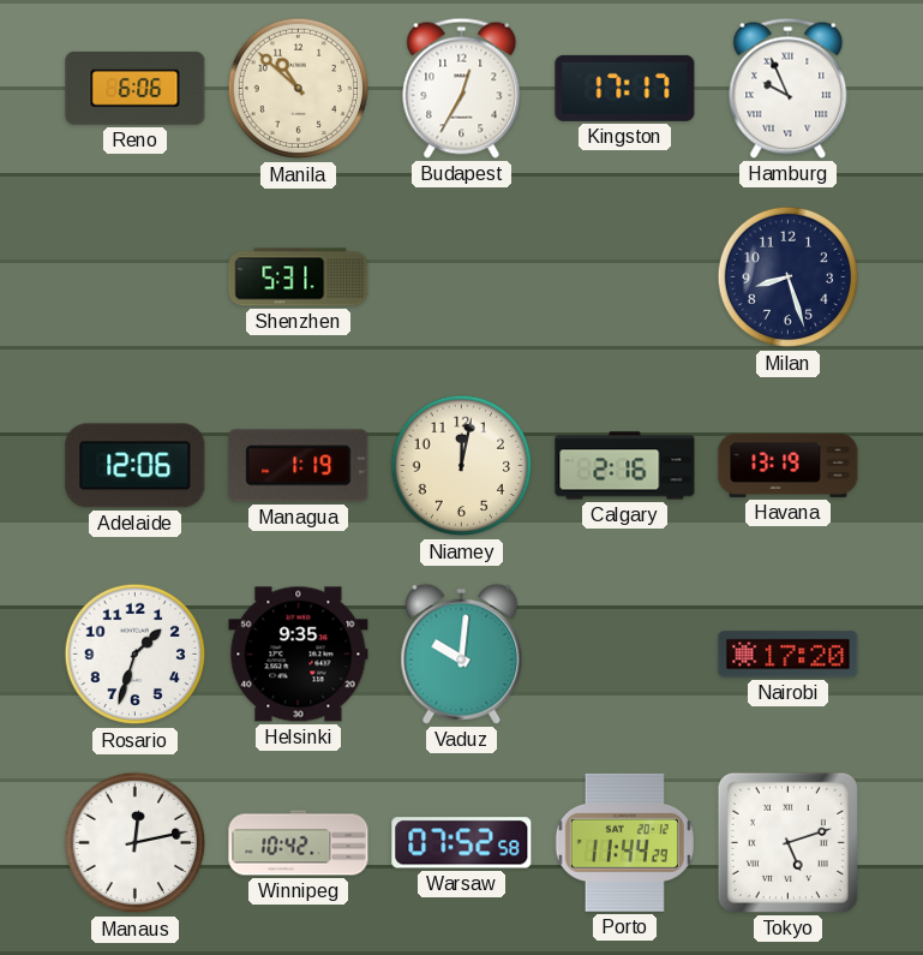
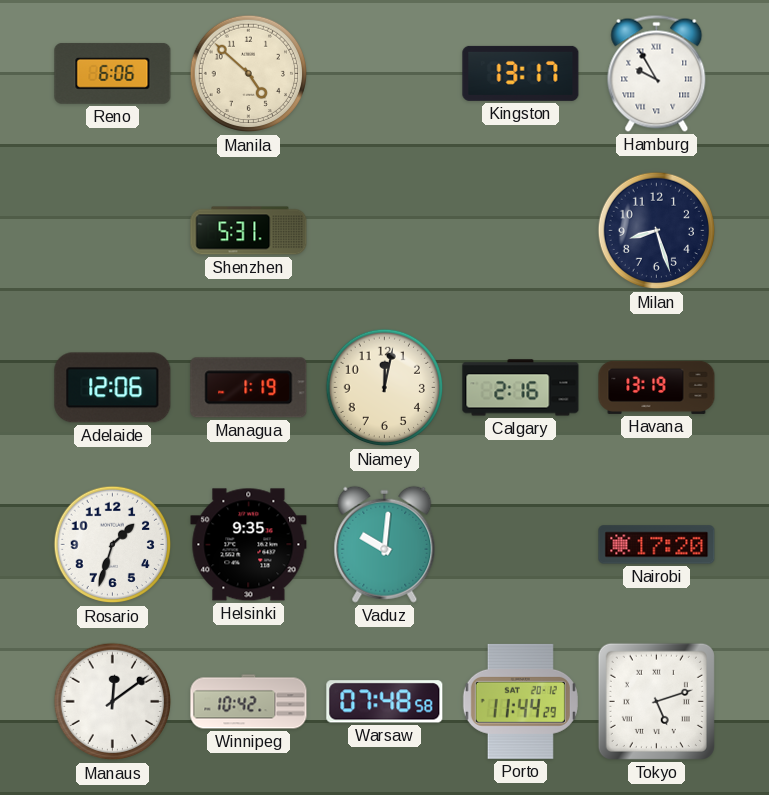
Manila: 10:52 -> 4:52 (249, 74)
Budapest: 12:35 -> none (462, 88)
Kingston: 17:17 -> 13:17 (521, 73)
Hamburg: 9:56 -> 9:55 (657, 73)
Manaus: 12:13 -> 12:09 (113, 702)
Warsaw: 07:52 -> 07:48 (385, 702)
